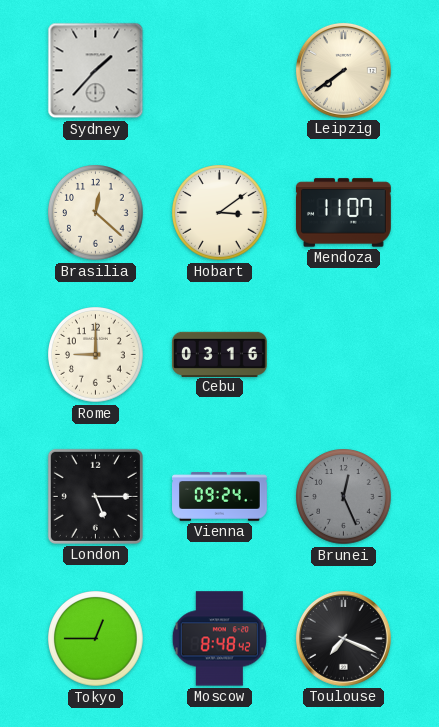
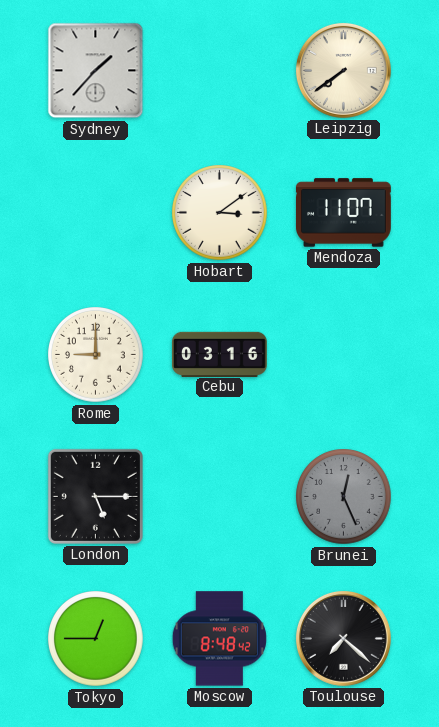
Brasilia: 12:22 -> none (96, 213)
Vienna: 09:24 -> none (220, 497)
Toulouse: 7:19 -> 7:22 (343, 638)
